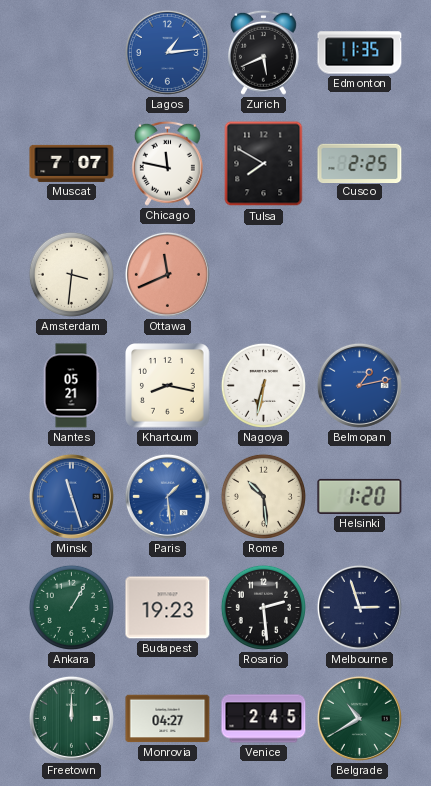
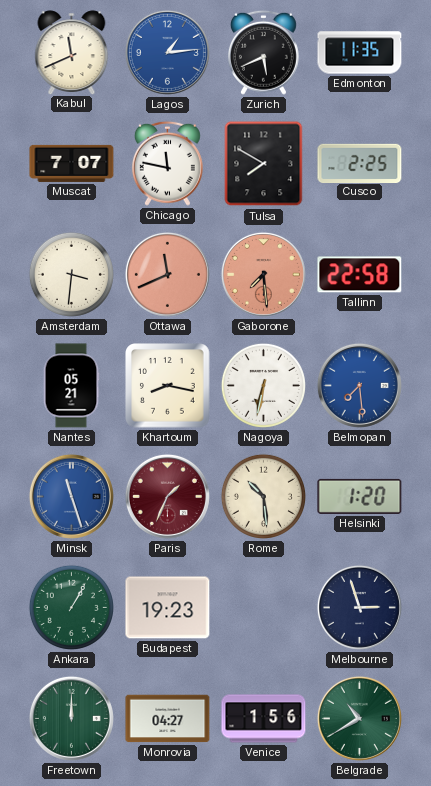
Kabul: none -> 11:41 (72, 52)
Gaborone: none -> 7:29 (263, 274)
Tallinn: none -> 22:58 (360, 275)
Belmopan: 1:13 -> 7:29 (359, 385)
Paris: 1:29 -> 1:34 (167, 496)
Paris dial: blue -> burgundy (167, 496)
Rosario: 2:29 -> none (263, 607)
Venice: 2:45 -> 1:56 (264, 719)
